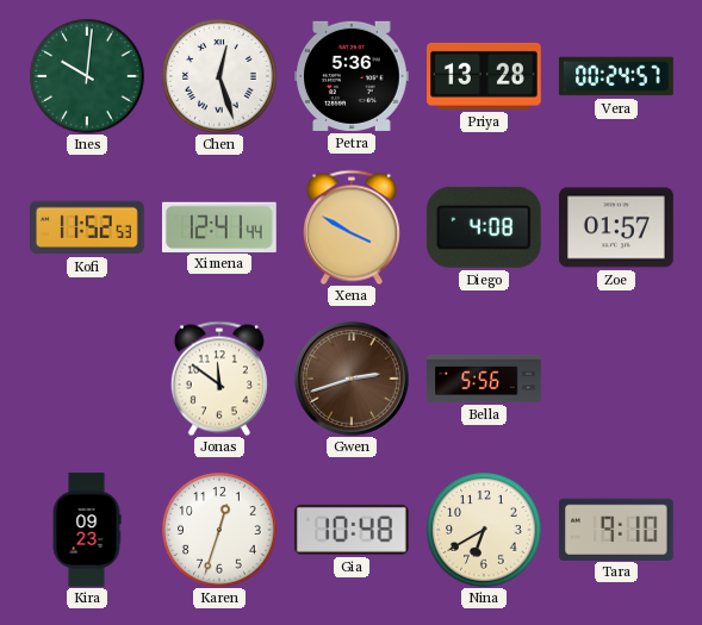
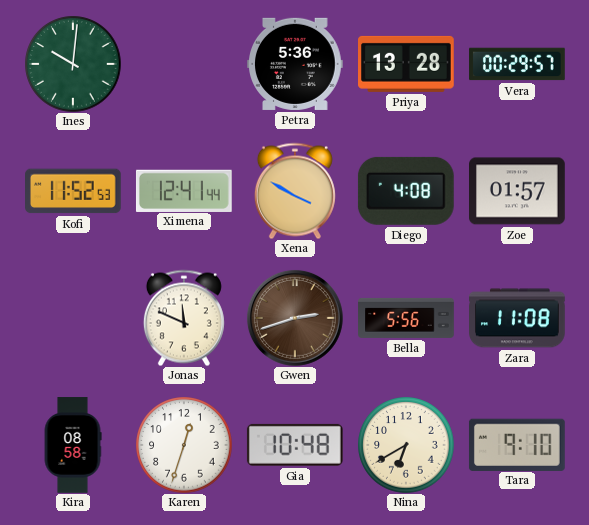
Chen: 12:27 -> none (219, 76)
Vera: 00:24 -> 00:29 (517, 64)
Jonas: 11:51 -> 11:49 (184, 318)
Zara: none -> 11:08 (517, 318)
Kira: 09:23 -> 08:58 (73, 445)
